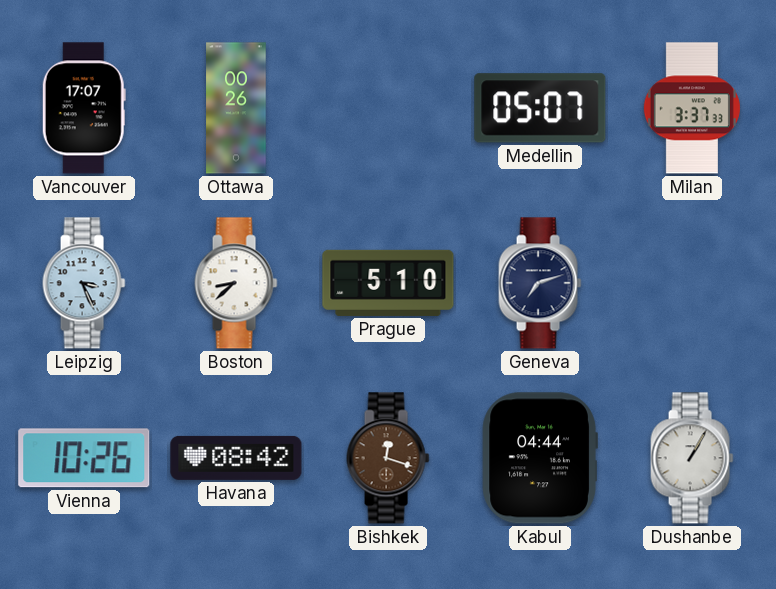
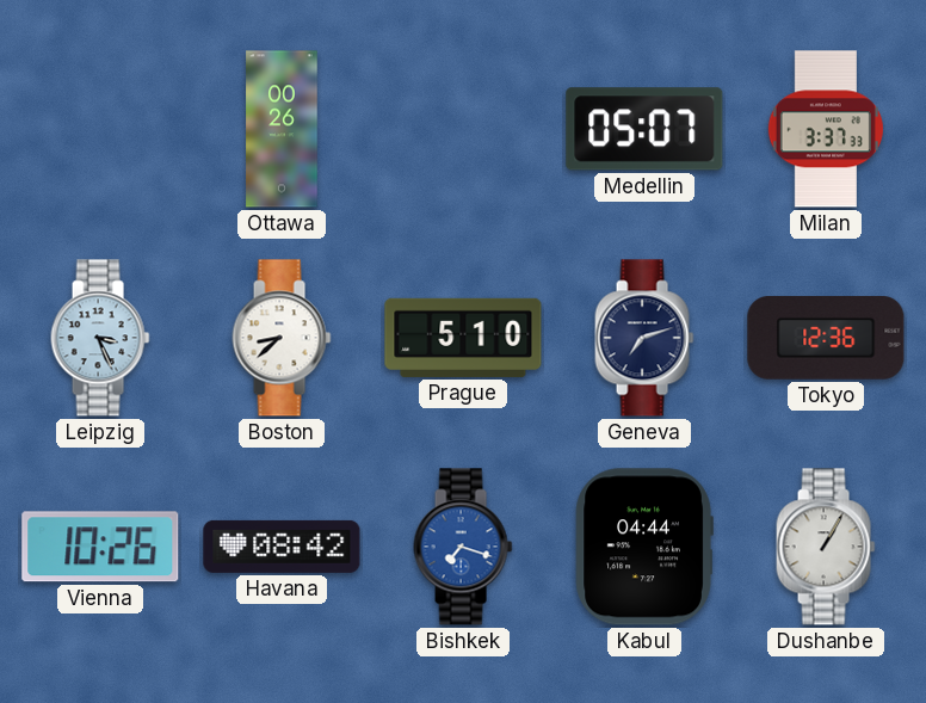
Vancouver: 17:07 -> none (84, 108)
Tokyo: none -> 12:36 (826, 338)
Bishkek: 12:18 -> 7:18 (463, 547)
Bishkek dial: brown -> blue (463, 547)
